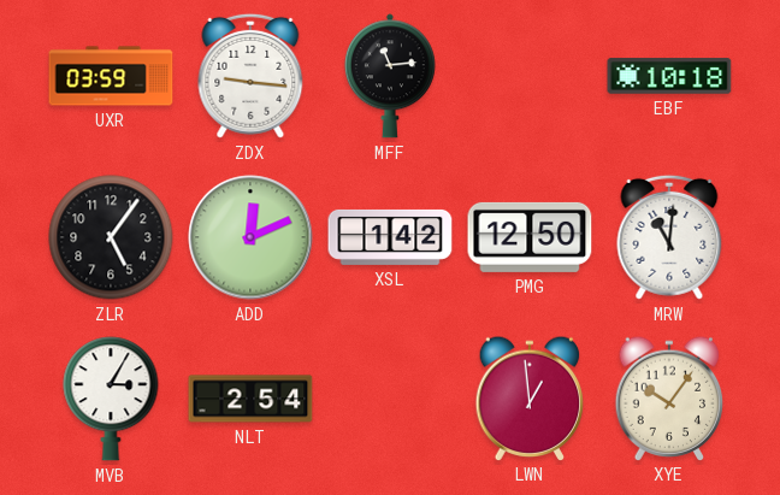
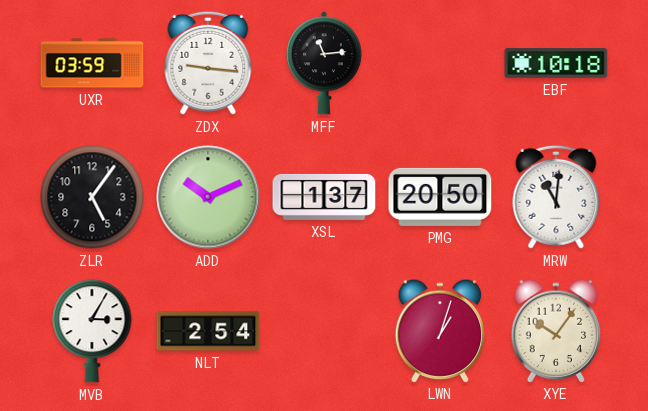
ADD: 12:11 -> 10:11 (208, 197)
XSL: 1:42 -> 1:37 (324, 197)
PMG: 12:50 -> 20:50 (440, 197)
LWN: 12:59 -> 1:03 (440, 330)
